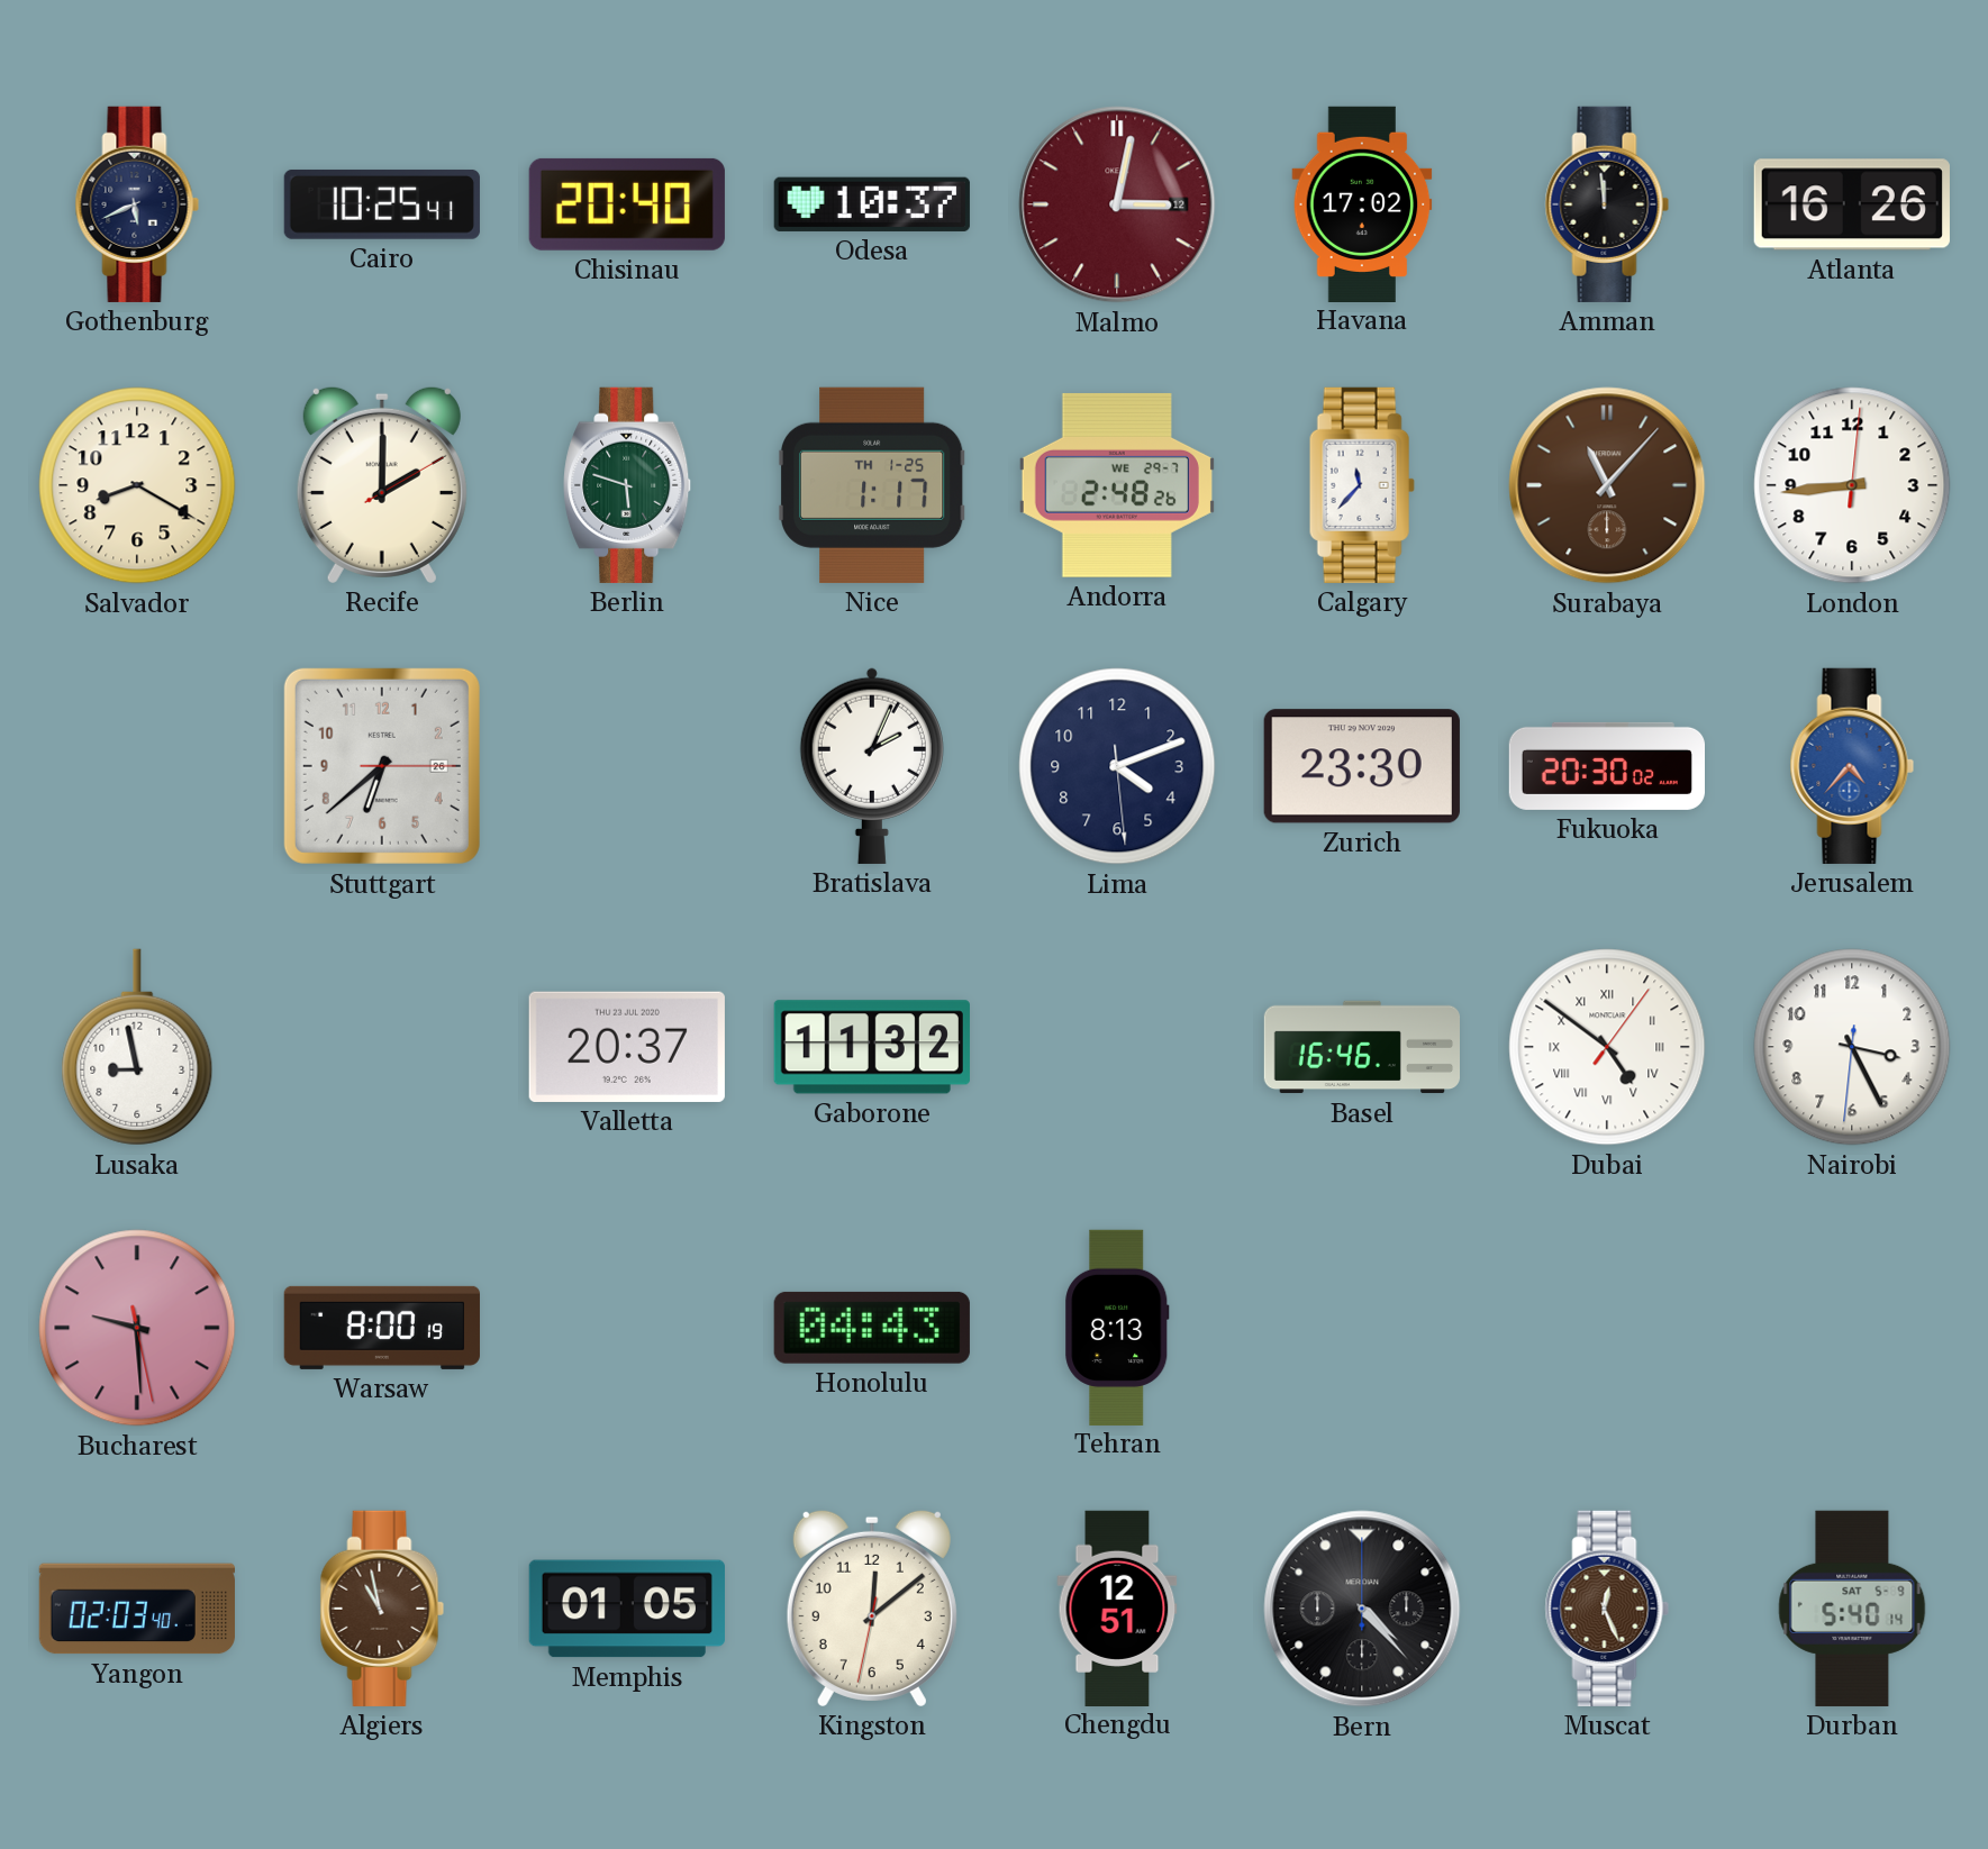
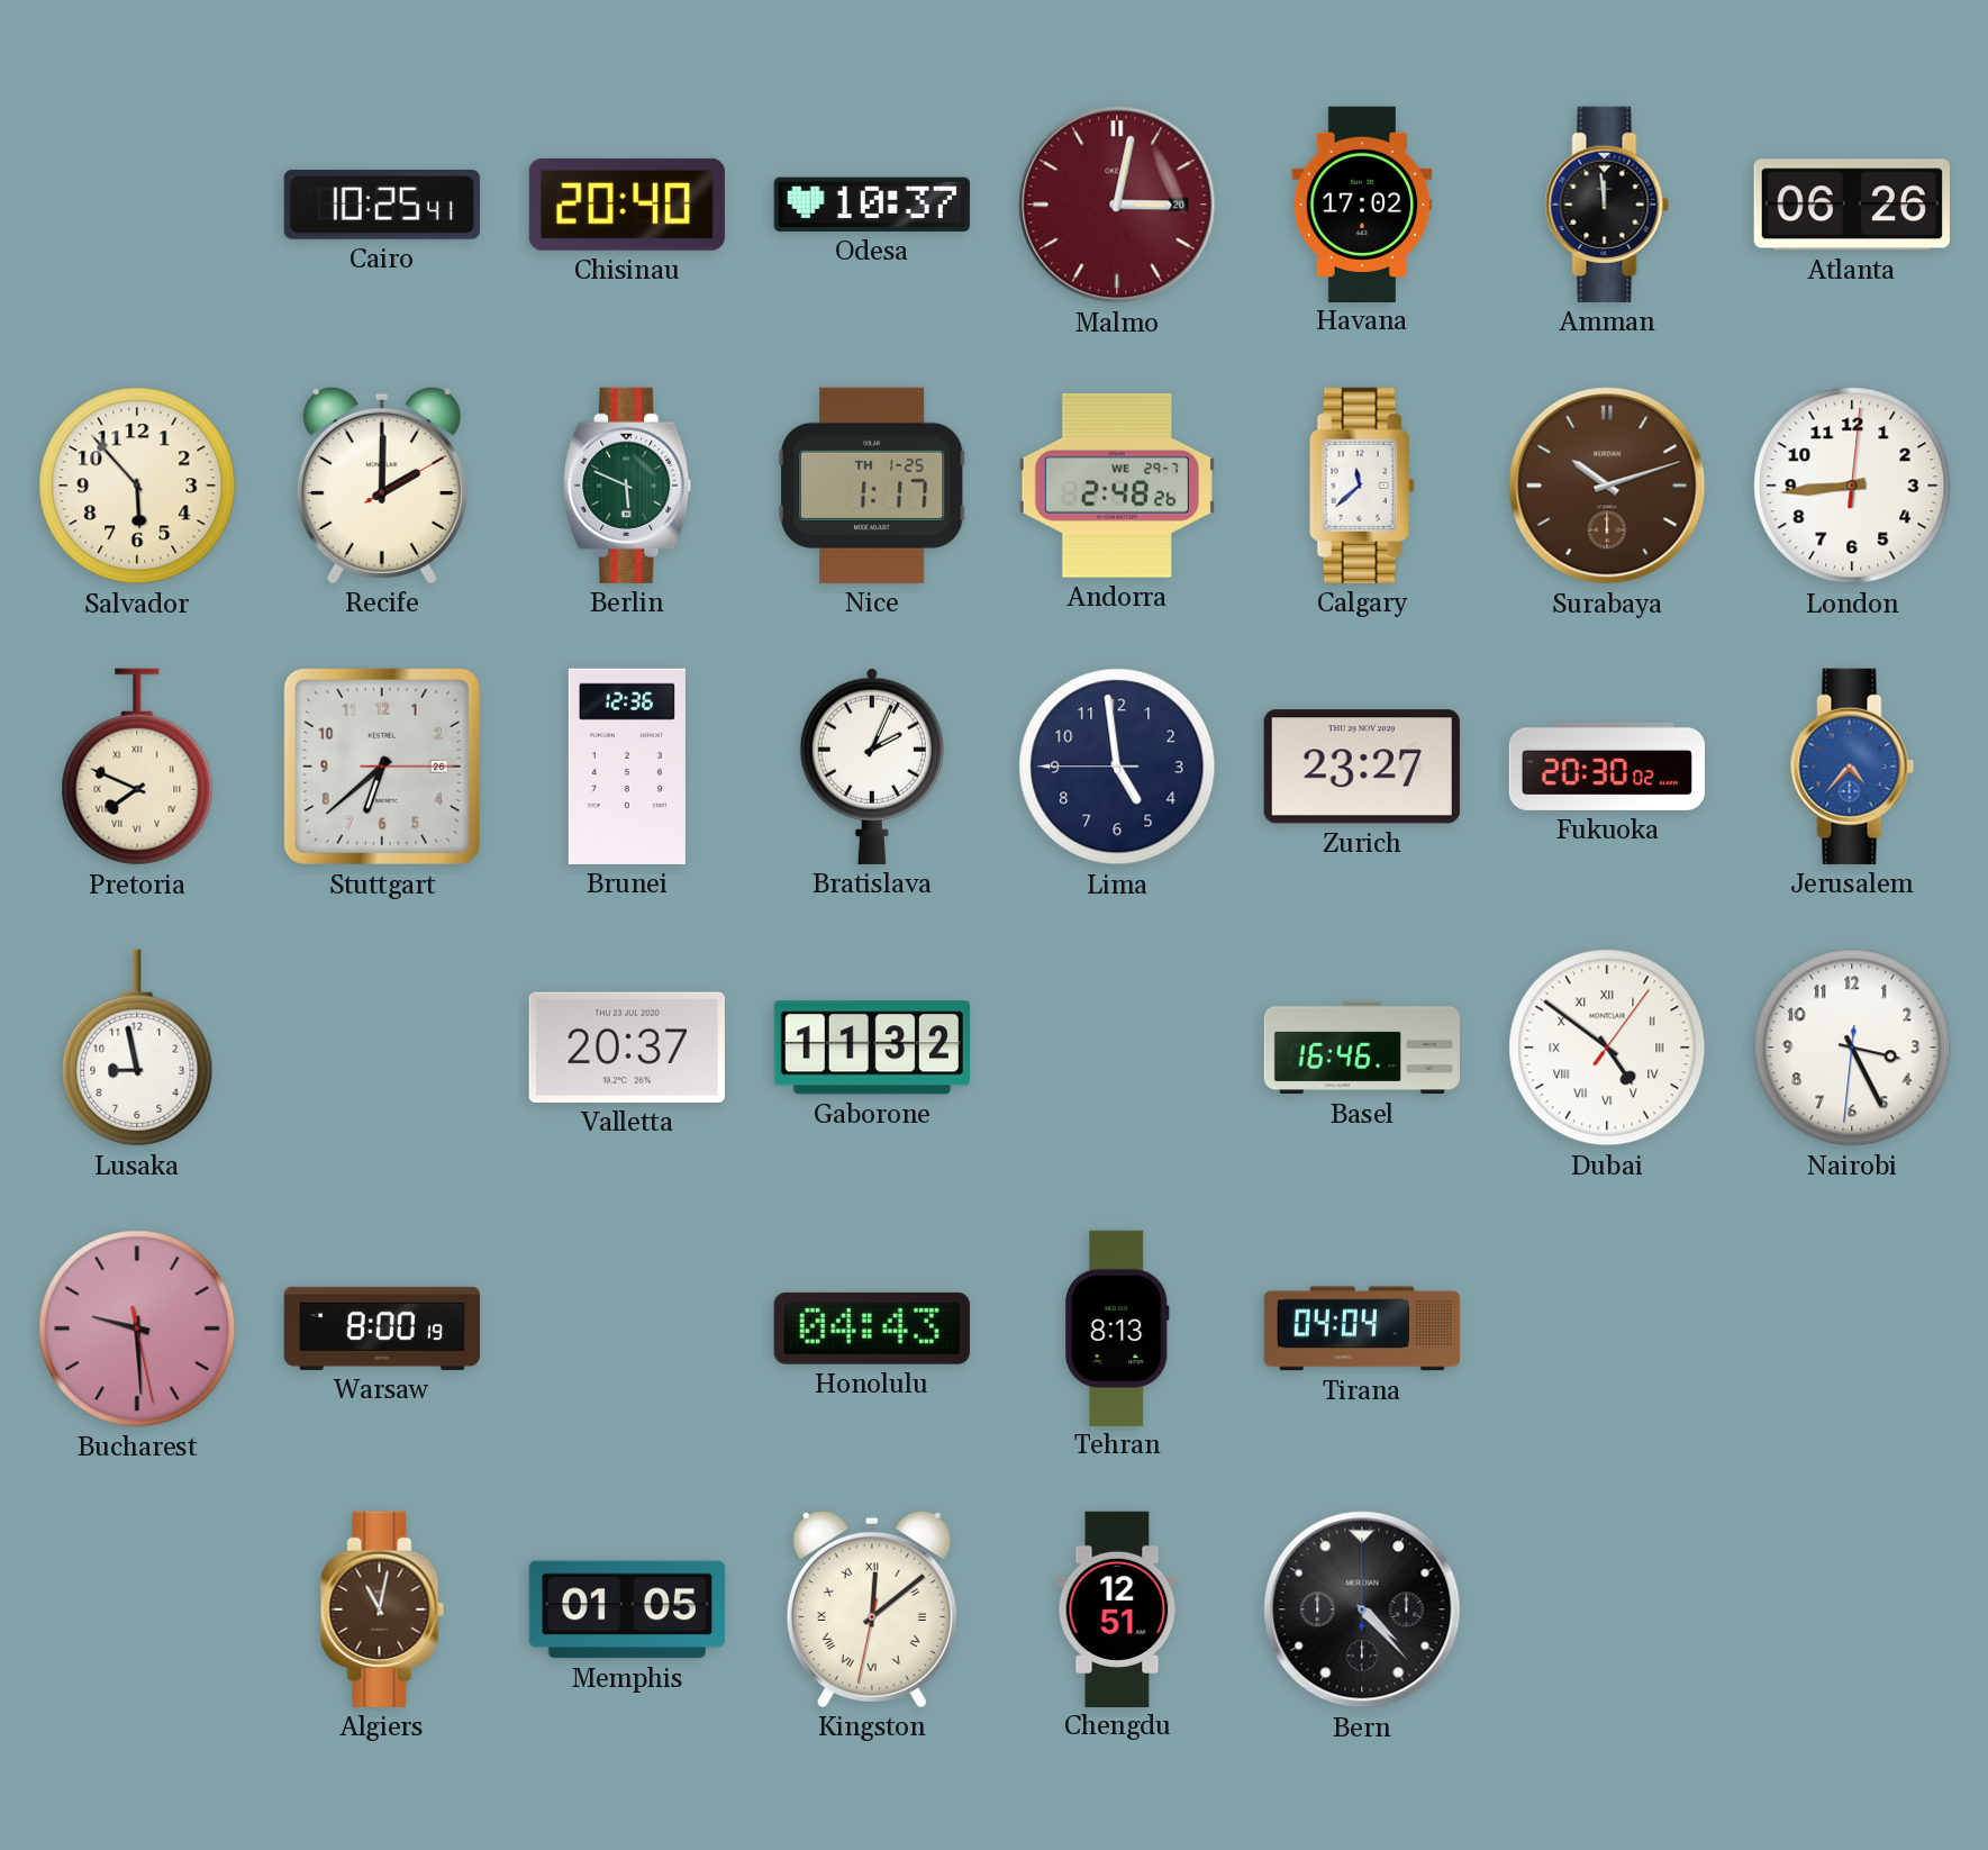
Gothenburg: 5:41 -> none (137, 204)
Malmo date: 12 -> 20 (1117, 205)
Atlanta: 16:26 -> 06:26 (1852, 205)
Salvador: 8:20 -> 5:53 (137, 486)
Berlin: 5:48 -> 5:49 (628, 486)
Calgary: 11:37 -> 11:38 (1362, 486)
Surabaya: 11:07 -> 10:12 (1607, 486)
Pretoria: none -> 7:49 (137, 767)
Brunei: none -> 12:36 (627, 767)
Lima: 4:11 -> 4:58 (1117, 767)
Zurich: 23:30 -> 23:27 (1362, 767)
Tirana: none -> 04:04 (1362, 1328)
Yangon: 02:03 -> none (136, 1609)
Algiers: 10:58 -> 11:02 (382, 1609)
Kingston numerals: Arabic -> Roman (872, 1608)
Muscat: 12:26 -> none (1607, 1609)
Durban: 5:40 -> none (1852, 1609)
